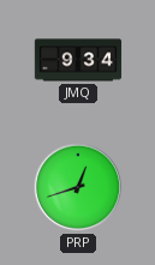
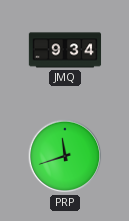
PRP: 12:42 -> 11:42 (65, 156)
